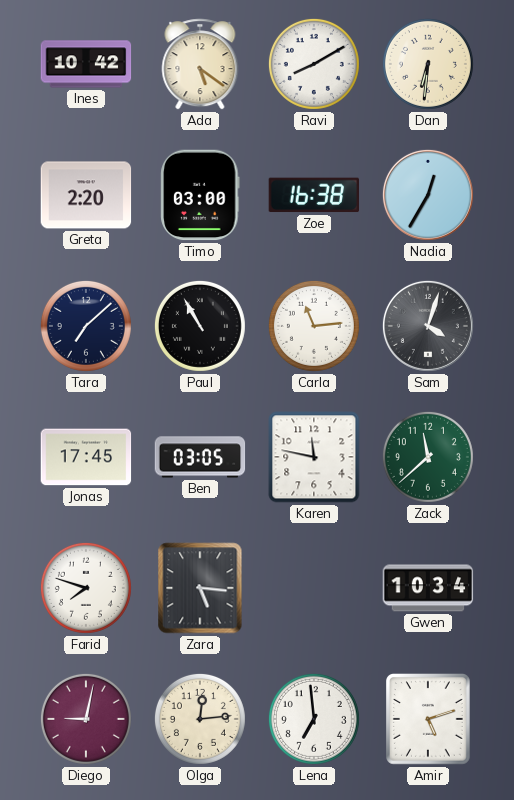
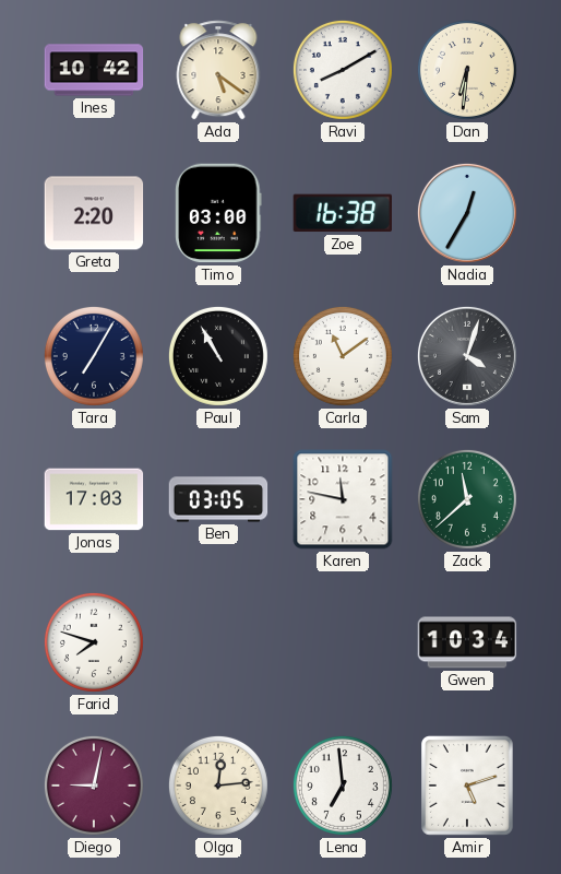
Tara: 7:08 -> 7:05 (94, 356)
Carla: 11:14 -> 11:09 (343, 356)
Jonas: 17:45 -> 17:03 (94, 499)
Zara: 5:16 -> none (200, 588)
